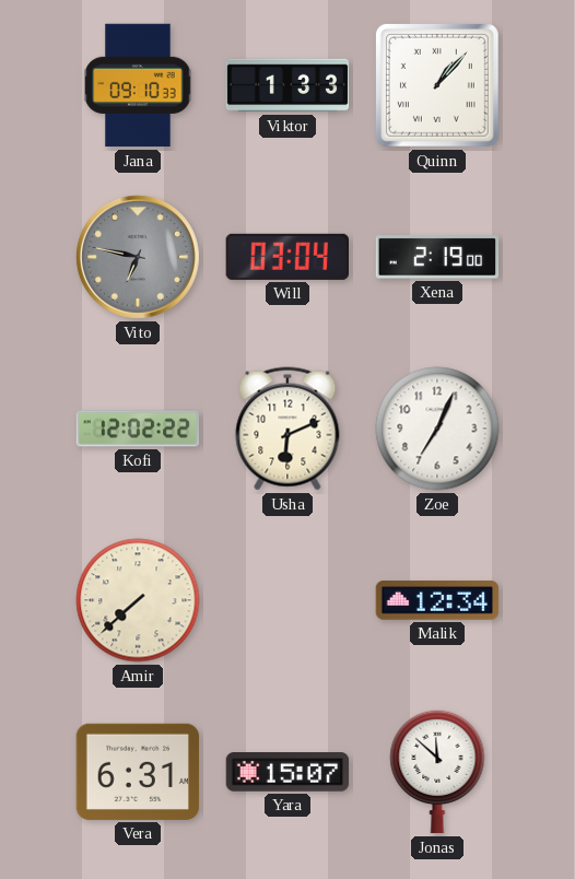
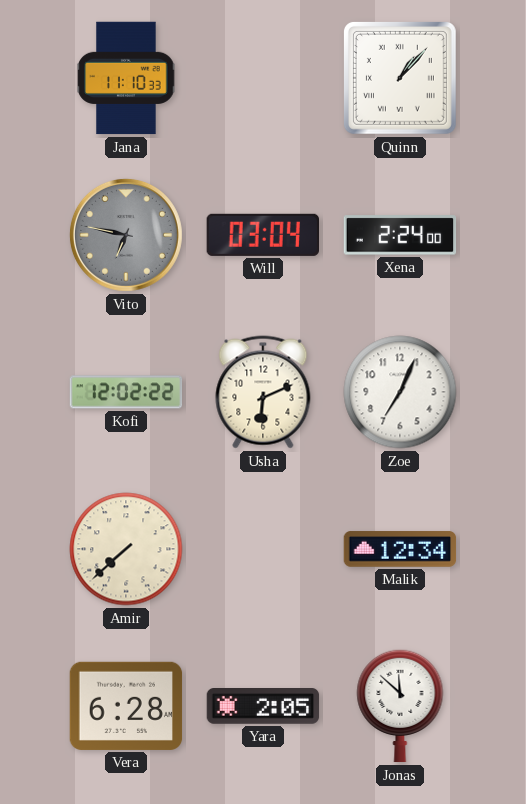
Jana: 09:10 -> 11:10 (126, 78)
Viktor: 1:33 -> none (287, 85)
Xena: 2:19 -> 2:24 (400, 235)
Vera: 6:31 -> 6:28 (126, 706)
Yara: 15:07 -> 2:05 (263, 707)
